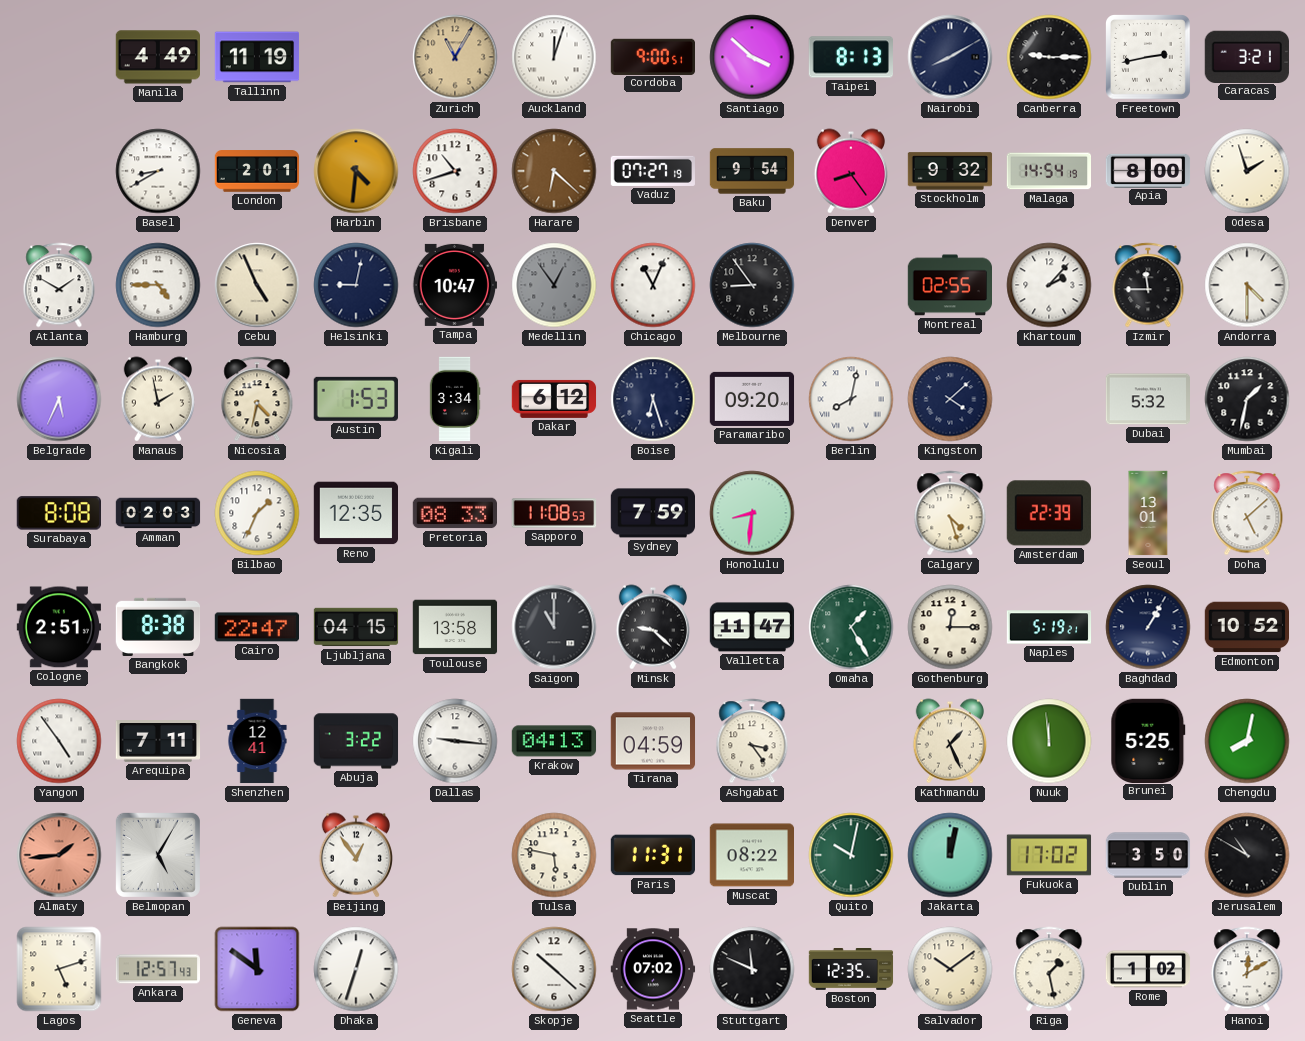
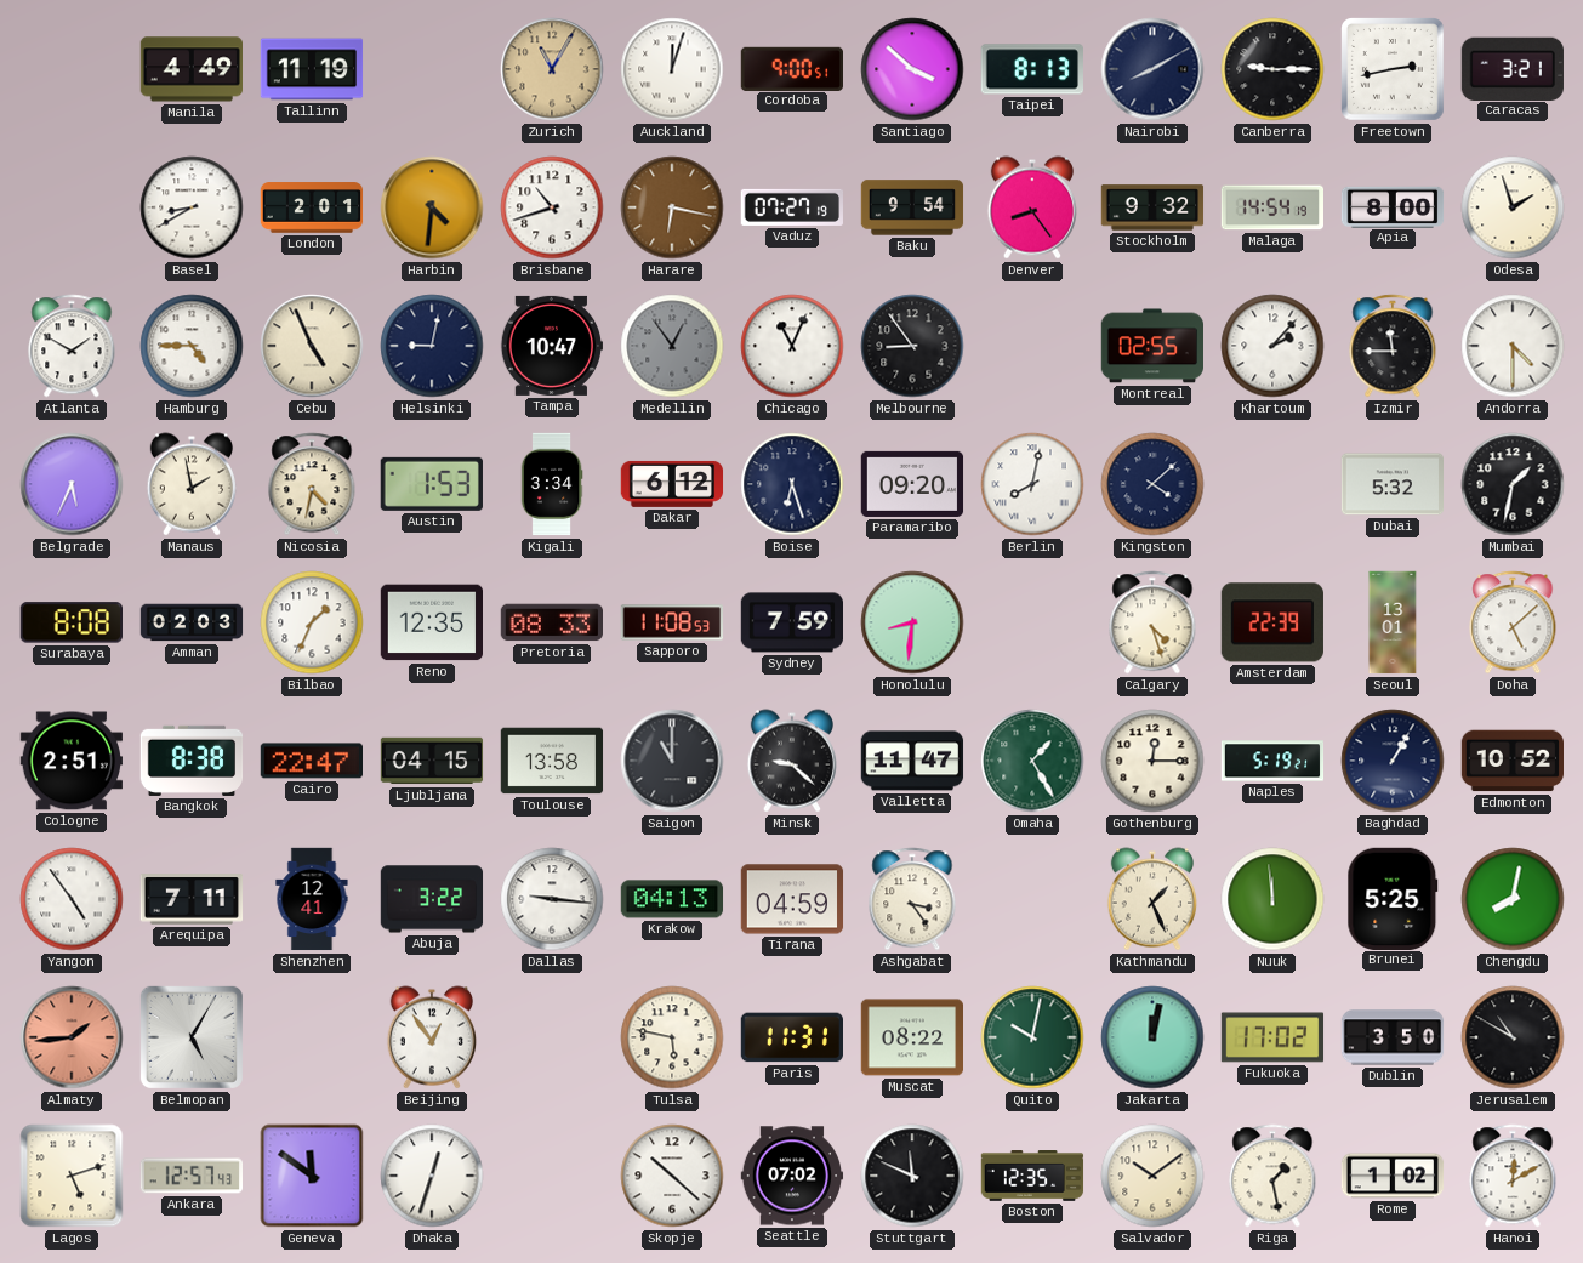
Harare: 6:22 -> 6:17 (672, 207)
